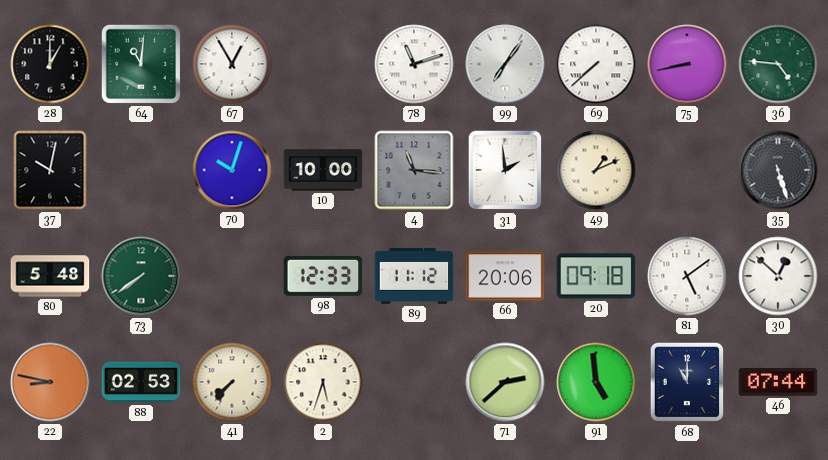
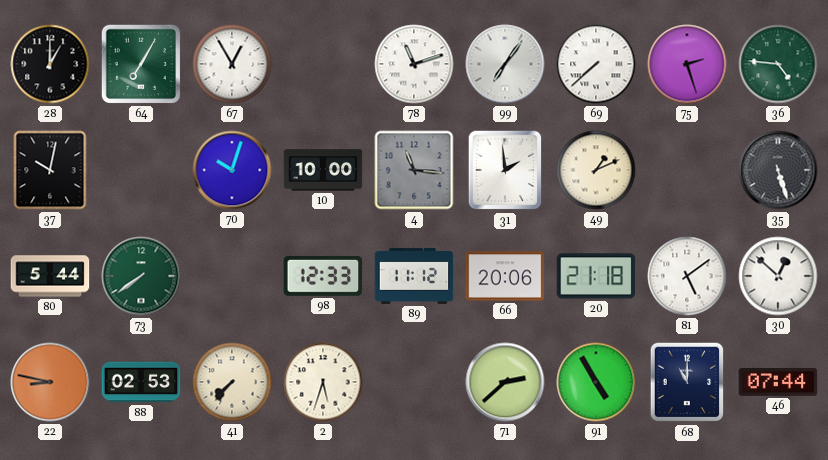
64: 11:01 -> 7:05 (141, 64)
75: 8:43 -> 2:27 (687, 64)
80: 5:48 -> 5:44 (50, 276)
20: 09:18 -> 21:18 (596, 276)
91: 4:59 -> 4:55 (596, 382)
